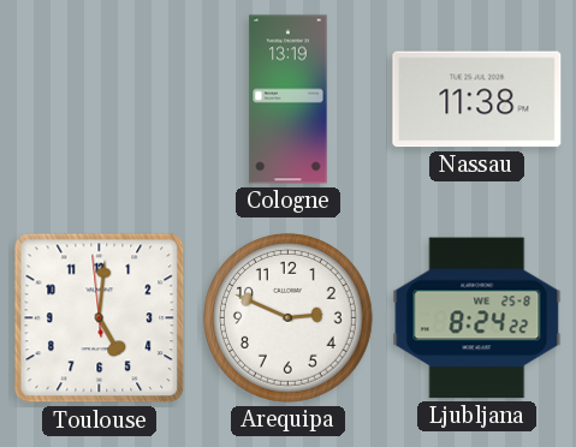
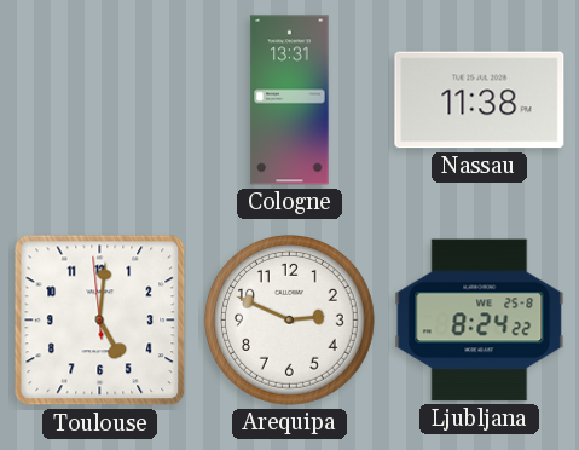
Cologne: 13:19 -> 13:31 (290, 100)
